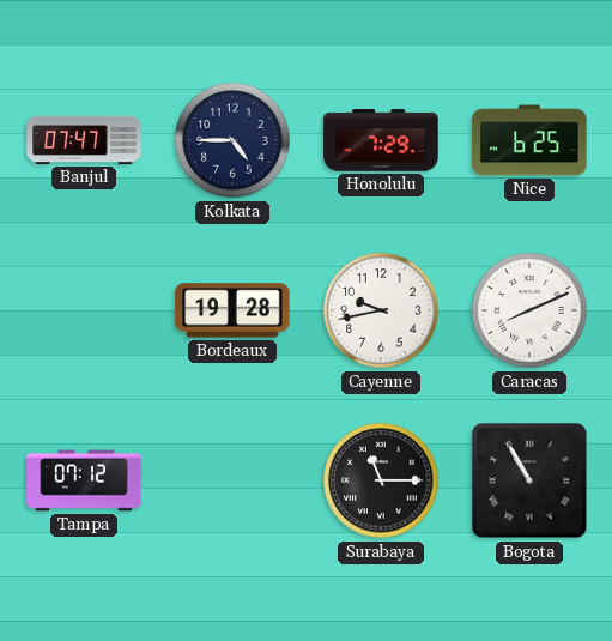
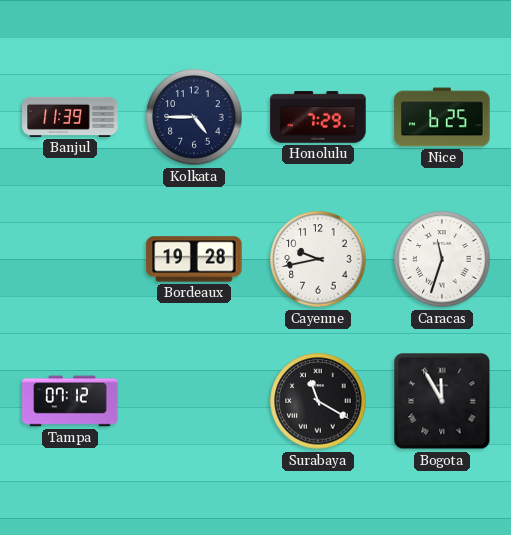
Banjul: 07:47 -> 11:39 (70, 117)
Caracas: 8:11 -> 11:33 (442, 259)
Surabaya: 11:15 -> 11:20 (318, 401)
Bogota: 10:55 -> 11:55 (442, 401)
